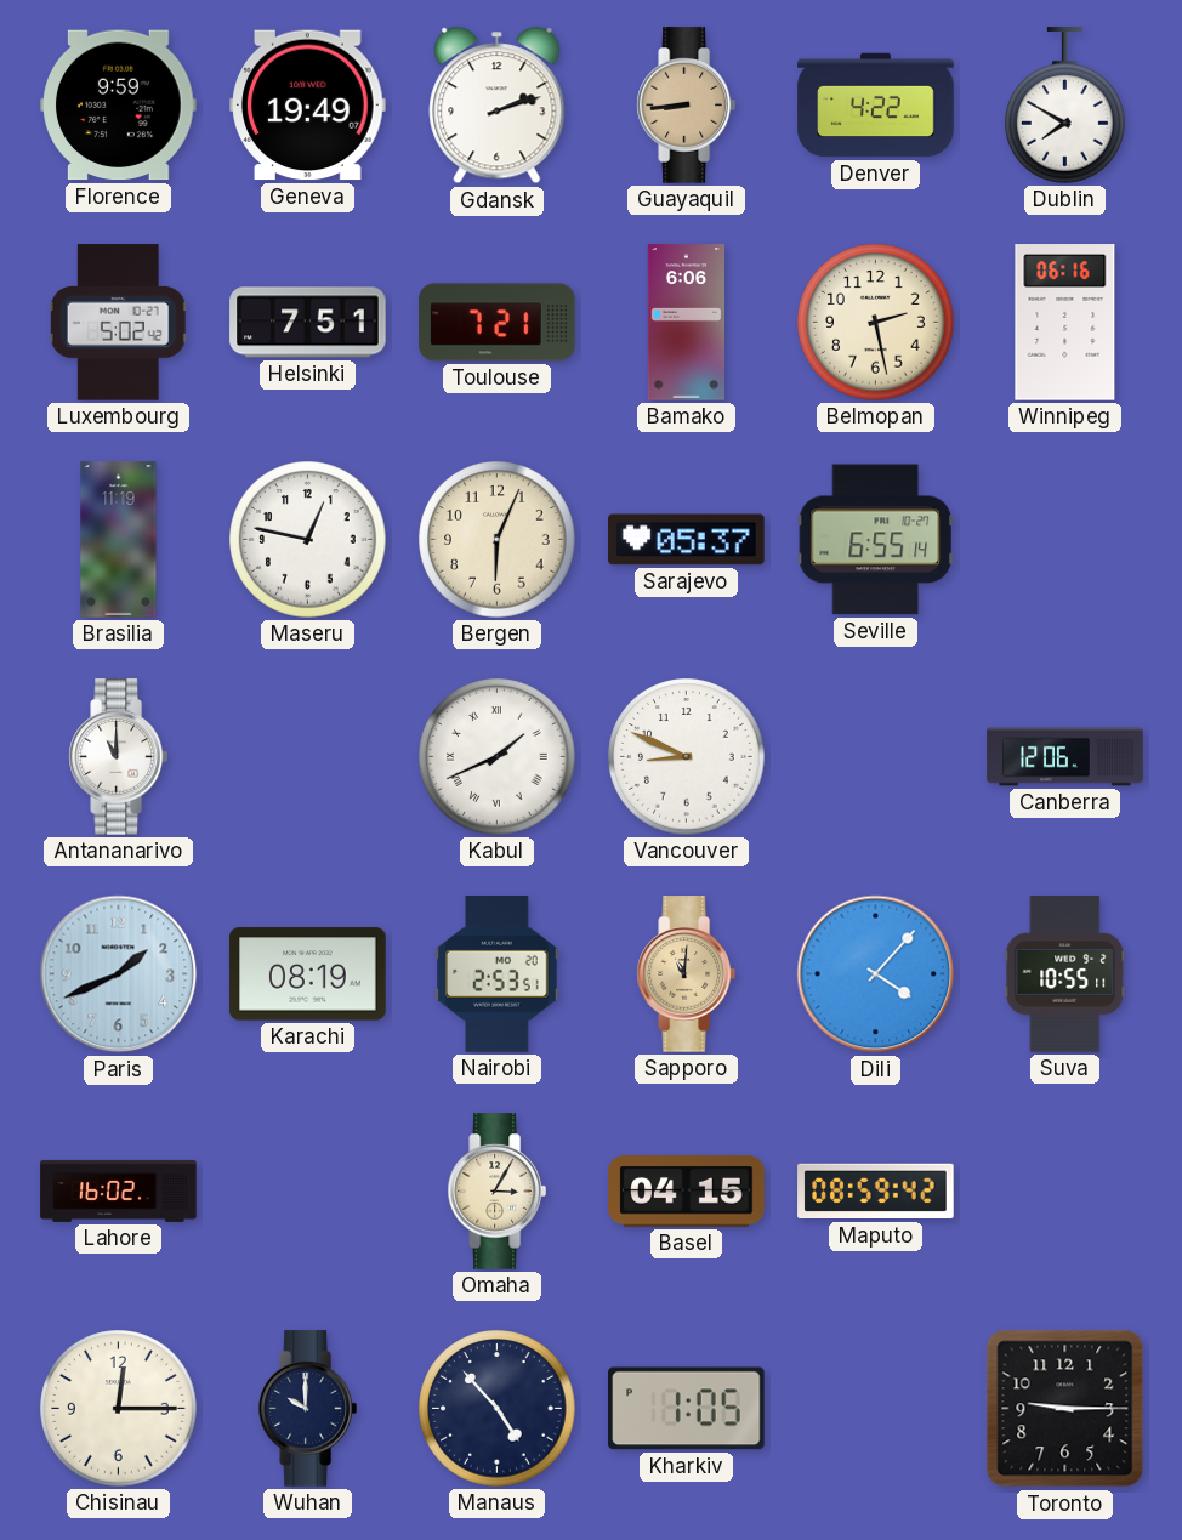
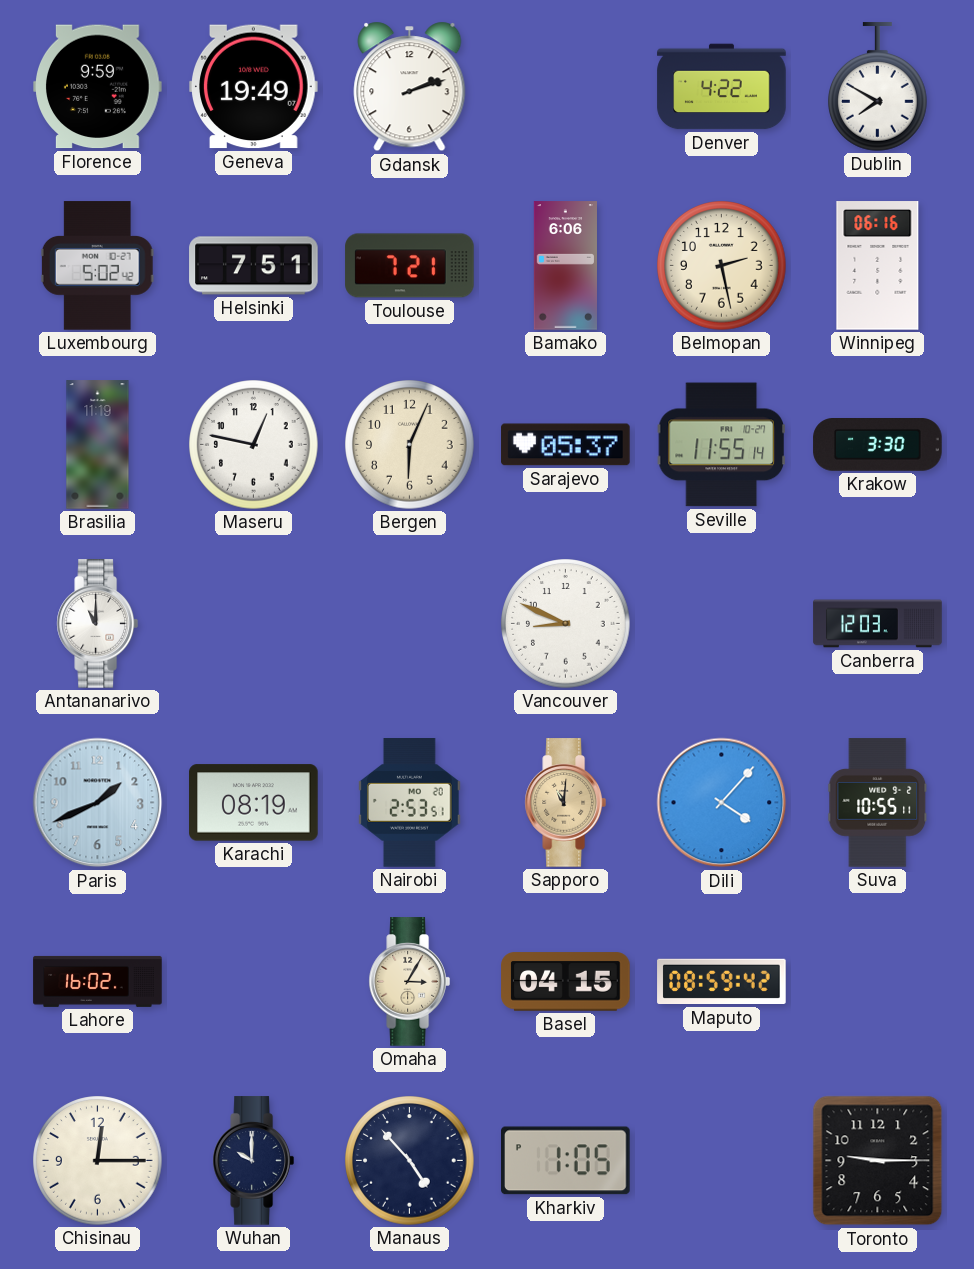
Guayaquil: 8:44 -> none (686, 106)
Seville: 6:55 -> 11:55 (721, 445)
Krakow: none -> 3:30 (878, 445)
Kabul: 1:41 -> none (498, 757)
Canberra: 12:06 -> 12:03 (878, 624)
